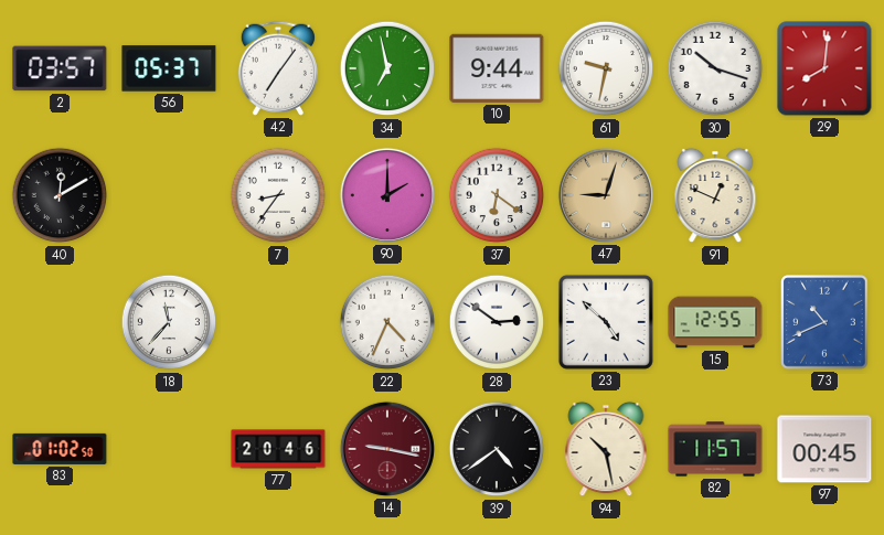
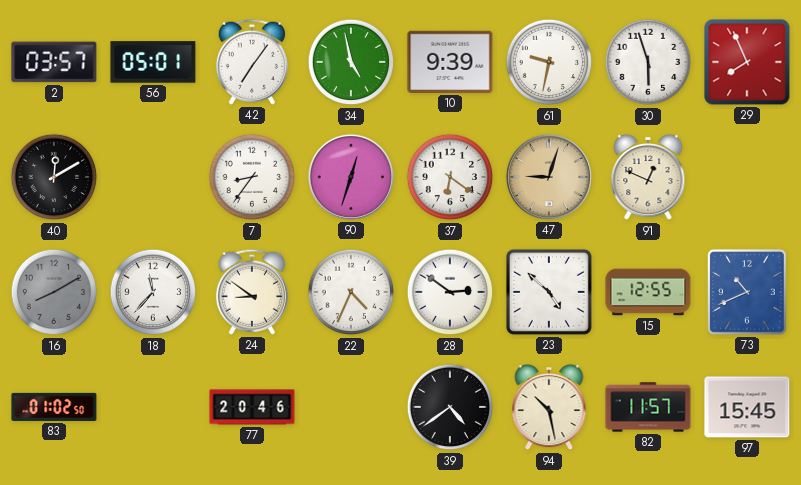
56: 05:37 -> 05:01 (153, 62)
34: 6:58 -> 4:58 (351, 62)
10: 9:44 -> 9:39 (450, 62)
30: 10:18 -> 5:57 (648, 62)
29: 8:01 -> 7:56 (747, 62)
90: 2:00 -> 12:33 (351, 177)
16: none -> 8:10 (54, 292)
24: none -> 8:51 (252, 292)
14: 9:17 -> none (387, 449)
97: 00:45 -> 15:45 (747, 407)
